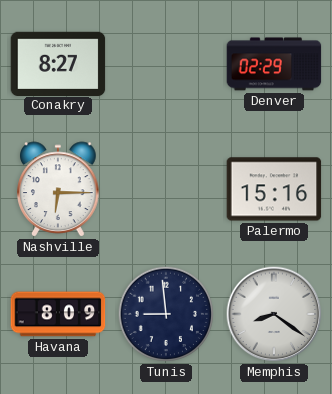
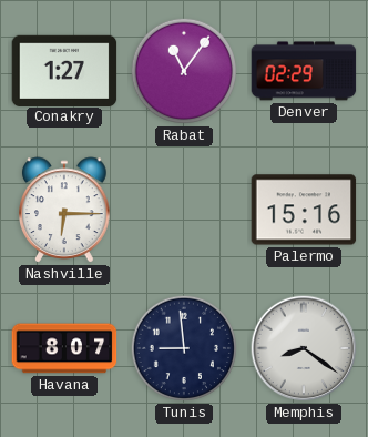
Conakry: 8:27 -> 1:27 (64, 70)
Rabat: none -> 11:06 (184, 71)
Havana: 8:09 -> 8:07 (64, 348)
